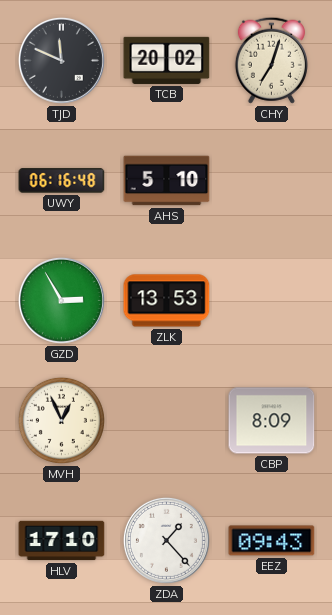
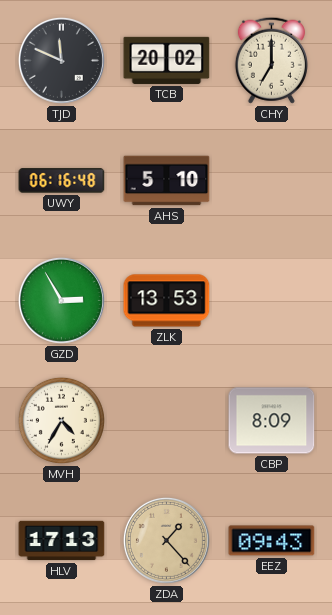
CHY: 7:03 -> 7:00 (271, 60)
MVH: 12:56 -> 4:35 (61, 420)
HLV: 17:10 -> 17:13 (62, 541)
ZDA dial: white -> champagne (166, 540)
